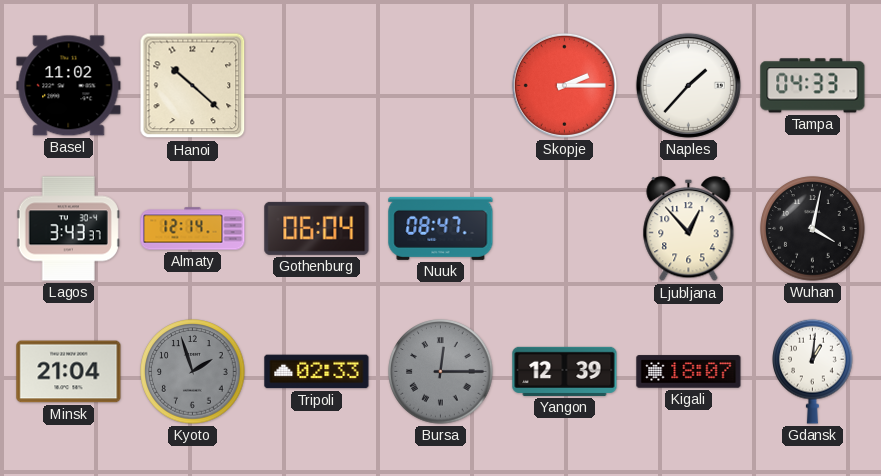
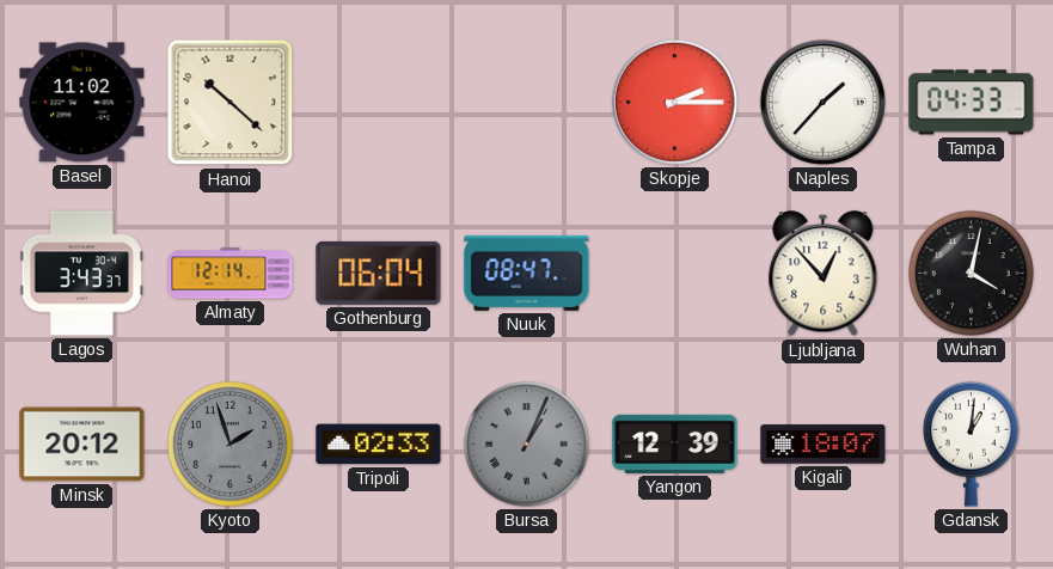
Minsk: 21:04 -> 20:12 (82, 445)
Bursa: 12:15 -> 1:04 (527, 445)
